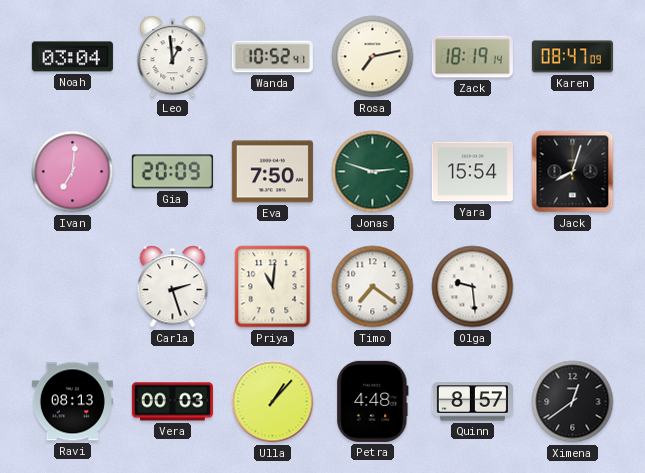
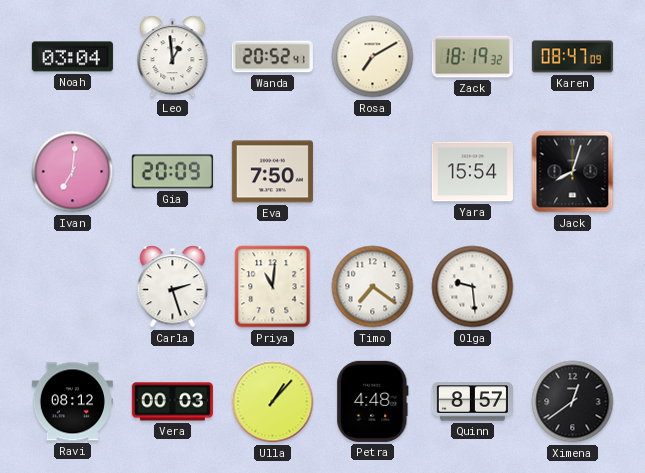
Wanda: 10:52 -> 20:52 (272, 57)
Rosa: 7:13 -> 7:10 (373, 57)
Zack: 18:19:14 -> 18:19:32 (472, 57)
Jonas: 2:48 -> none (373, 172)
Ravi: 08:13 -> 08:12 (72, 402)
